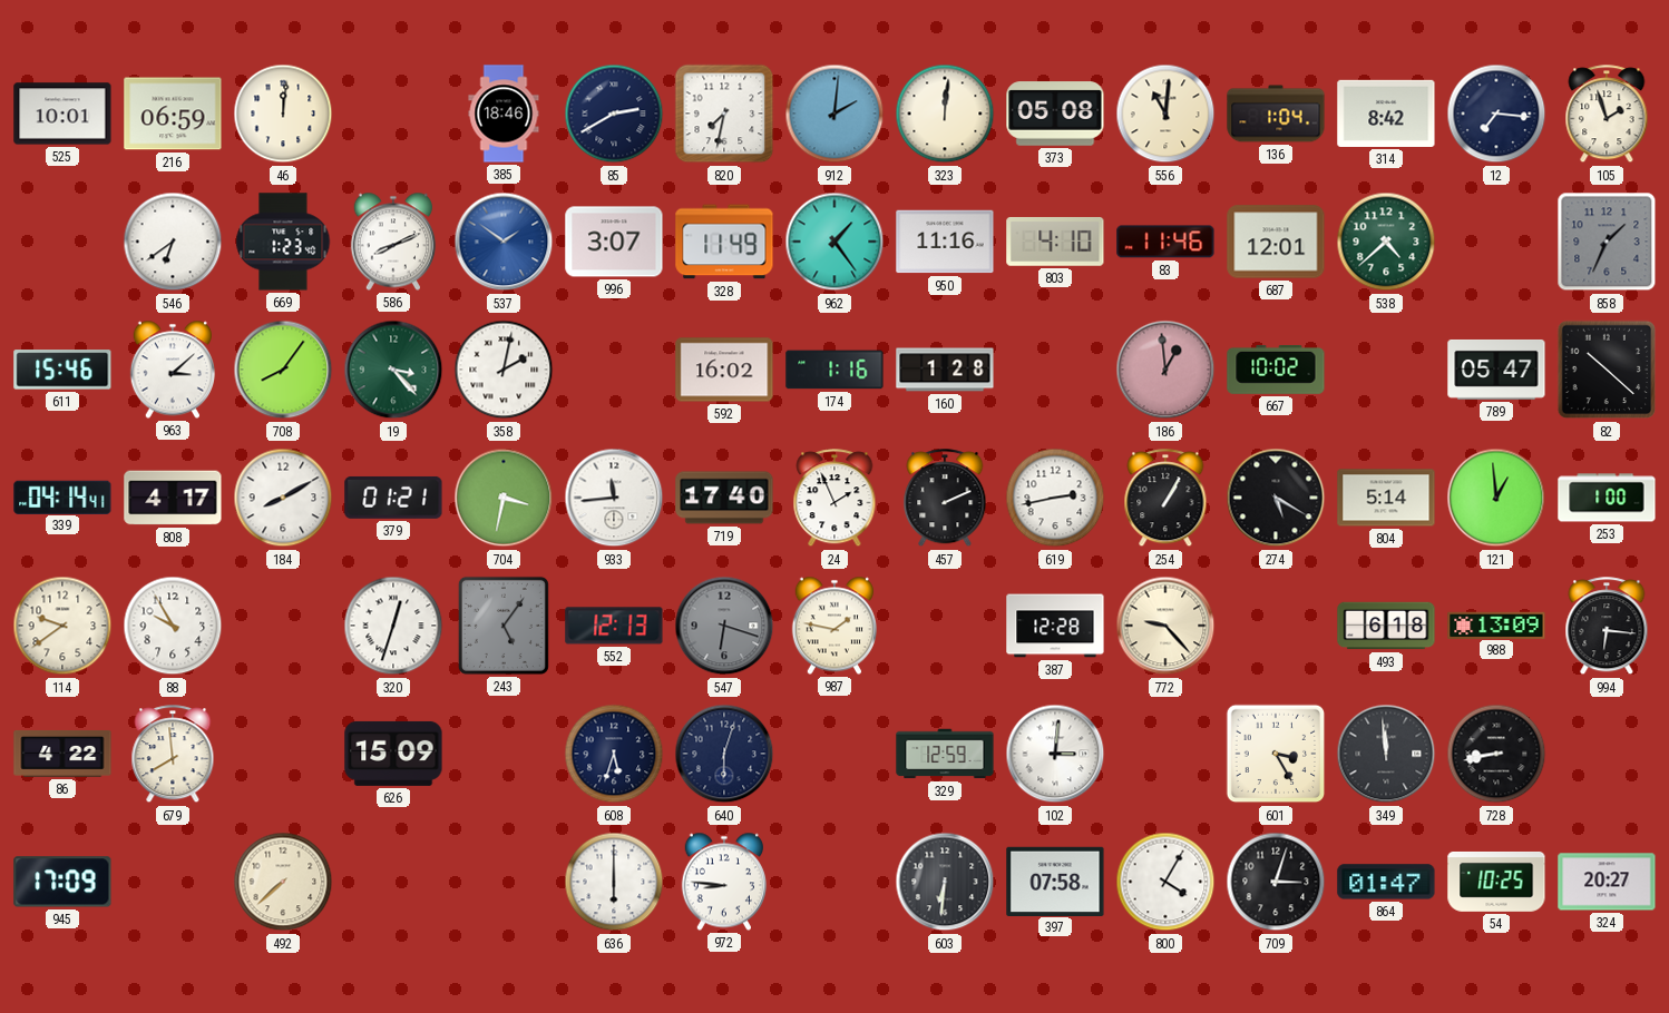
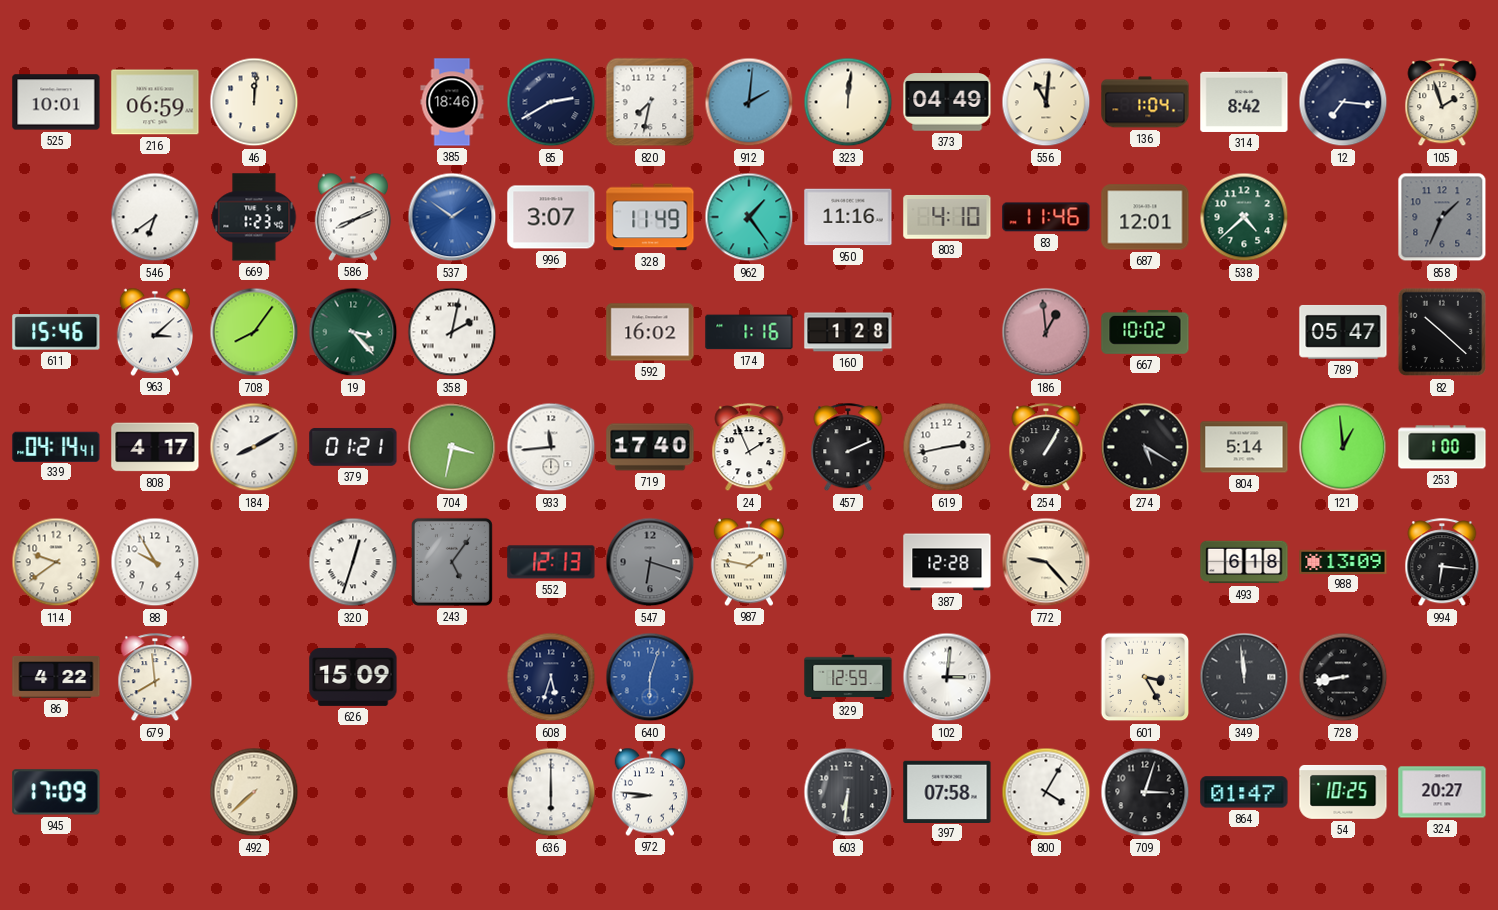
373: 05:08 -> 04:49 (947, 102)
640 dial: navy -> blue (650, 677)
